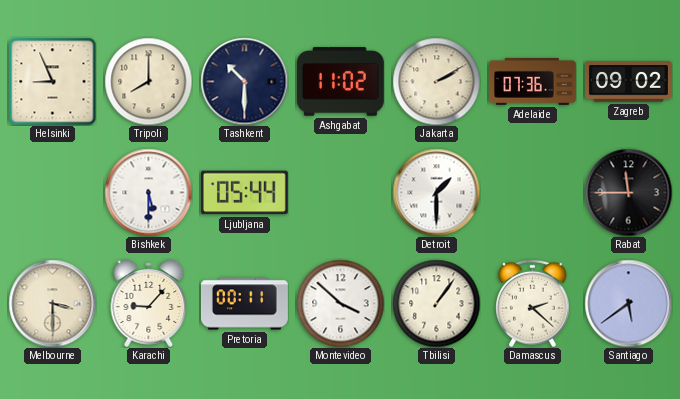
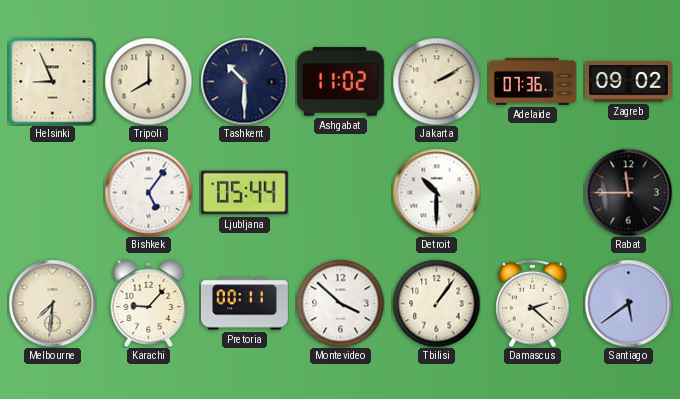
Bishkek: 5:30 -> 5:06 (148, 192)
Detroit: 1:30 -> 10:30 (436, 192)
Melbourne: 3:30 -> 7:31 (52, 303)
